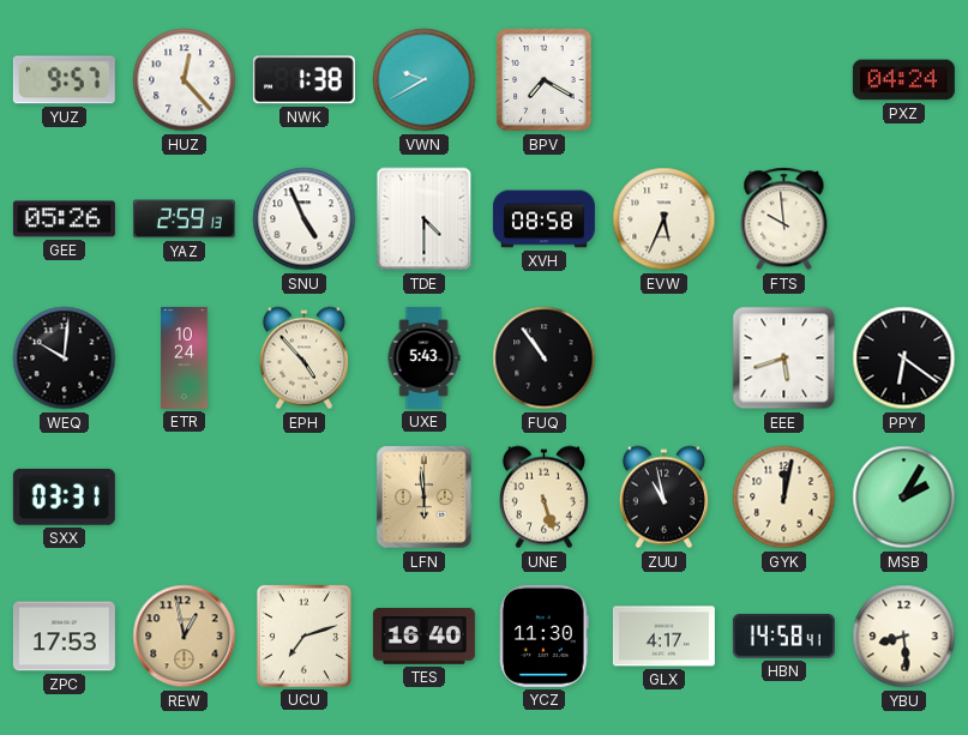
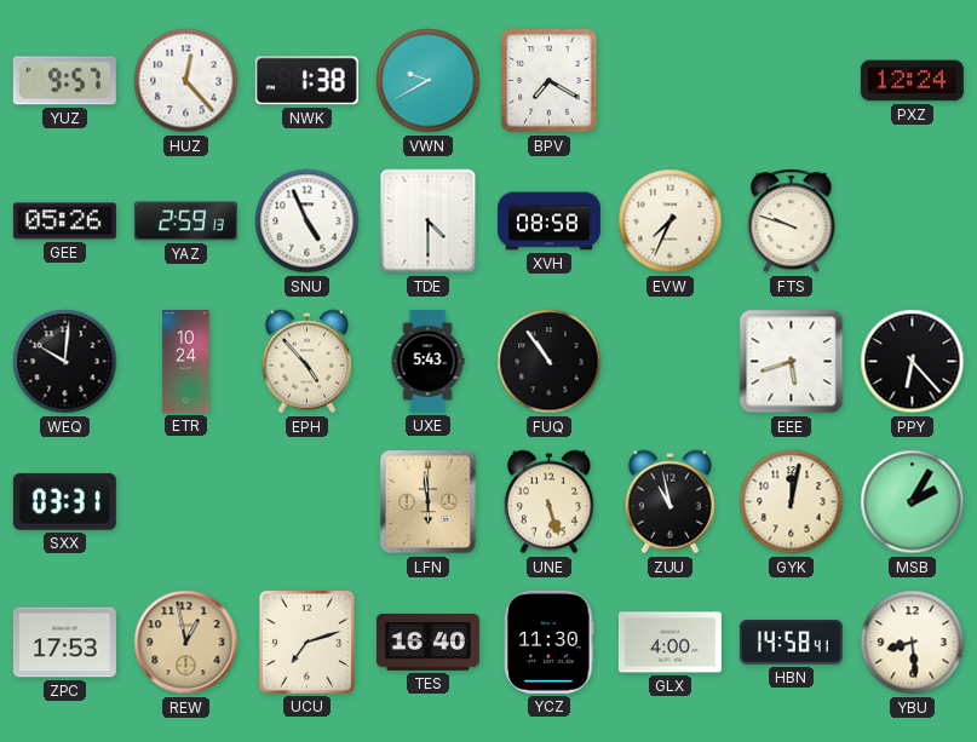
PXZ: 04:24 -> 12:24 (912, 81)
EVW: 5:34 -> 7:34 (671, 222)
FTS: 9:59 -> 9:48 (792, 222)
PPY: 6:21 -> 6:23 (913, 362)
GLX: 4:17 -> 4:00 (669, 643)
